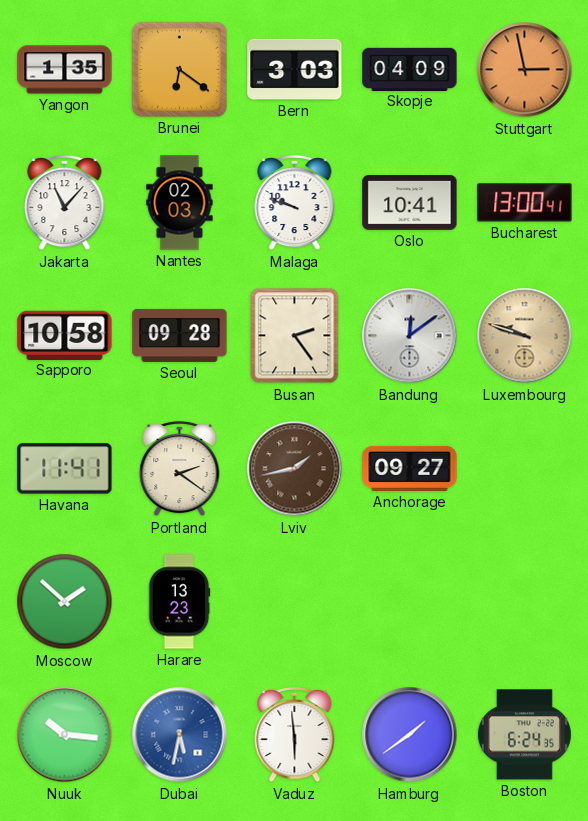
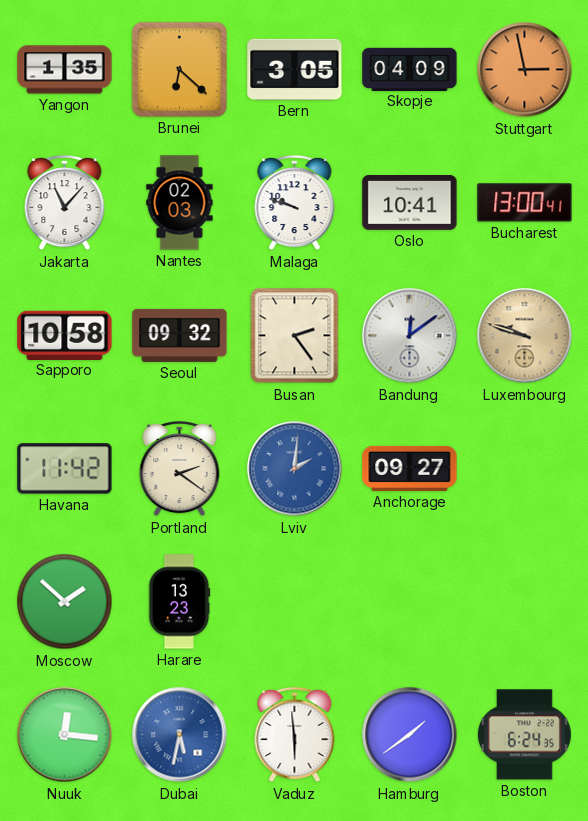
Brunei: 6:21 -> 6:22 (179, 69)
Bern: 3:03 -> 3:05 (295, 69)
Seoul: 09:28 -> 09:32 (180, 335)
Havana: 11:41 -> 11:42 (65, 469)
Lviv: 1:43 -> 2:01 (295, 469)
Lviv dial: brown -> blue (295, 469)
Nuuk: 10:16 -> 12:16 (65, 735)
